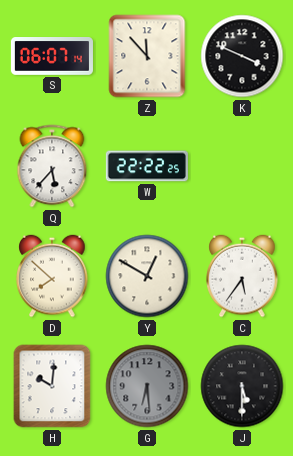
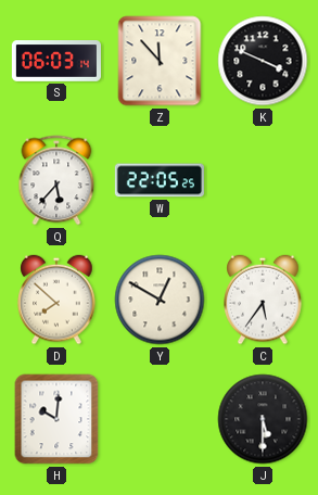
S: 06:07 -> 06:03 (56, 62)
W: 22:22 -> 22:05 (160, 180)
G: 6:29 -> none (147, 386)
